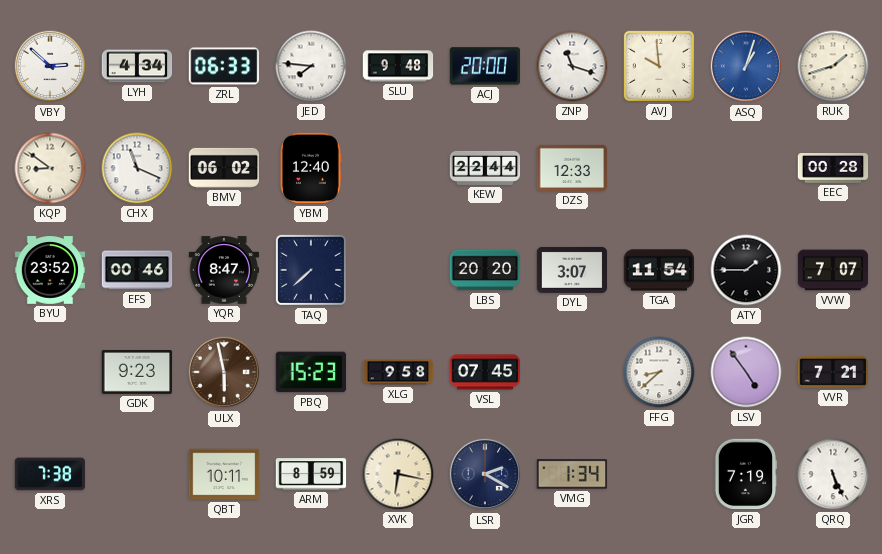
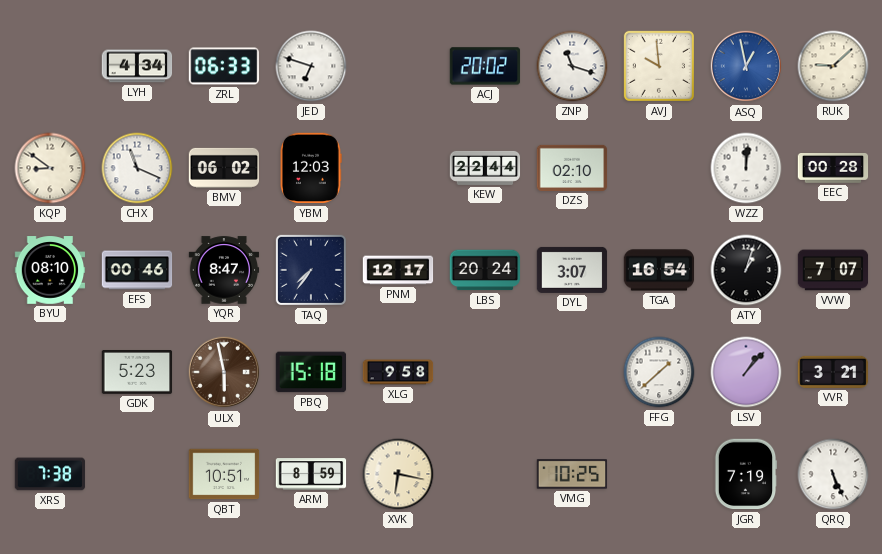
VBY: 2:52 -> none (50, 66)
JED: 7:46 -> 6:48 (311, 66)
SLU: 9:48 -> none (398, 66)
ACJ: 20:00 -> 20:02 (485, 66)
ASQ: 1:03 -> 12:58 (746, 66)
RUK: 1:42 -> 9:08 (833, 66)
YBM: 12:40 -> 12:03 (311, 168)
DZS: 12:33 -> 02:10 (572, 168)
WZZ: none -> 12:01 (746, 168)
BYU: 23:52 -> 08:10 (50, 270)
TAQ: 7:38 -> 7:36 (311, 270)
PNM: none -> 12:17 (398, 270)
LBS: 20:20 -> 20:24 (485, 270)
TGA: 11:54 -> 16:54 (659, 270)
ATY: 1:45 -> 1:03 (746, 270)
GDK: 9:23 -> 5:23 (137, 373)
PBQ: 15:23 -> 15:18 (311, 372)
VSL: 07:45 -> none (485, 372)
FFG: 8:38 -> 1:38 (659, 372)
LSV: 4:54 -> 1:07 (746, 372)
VVR: 7:21 -> 3:21 (833, 372)
QBT: 10:11 -> 10:51 (224, 474)
LSR: 2:20 -> none (485, 474)
VMG: 1:34 -> 10:25 (572, 474)
